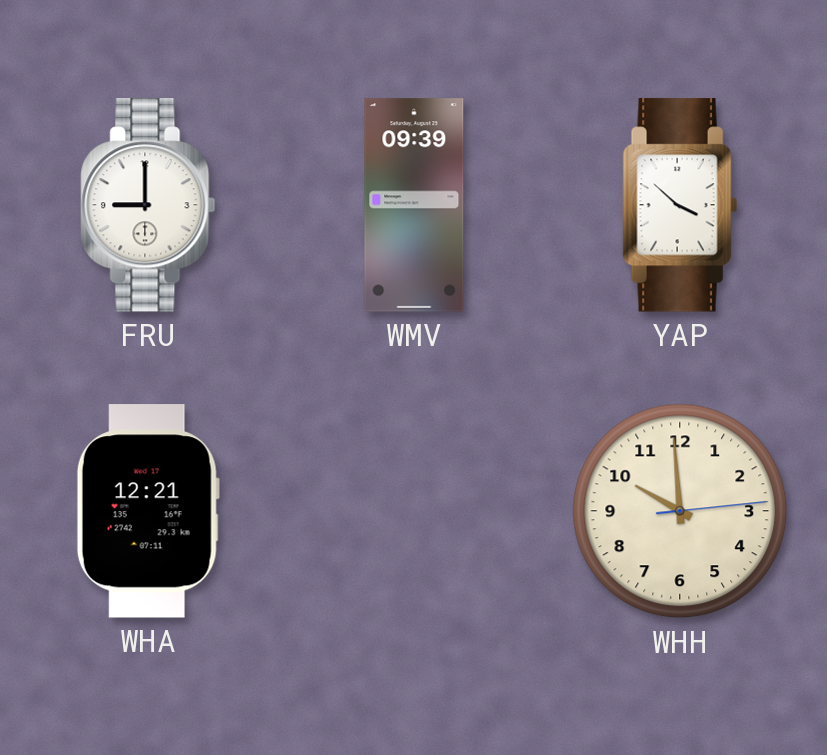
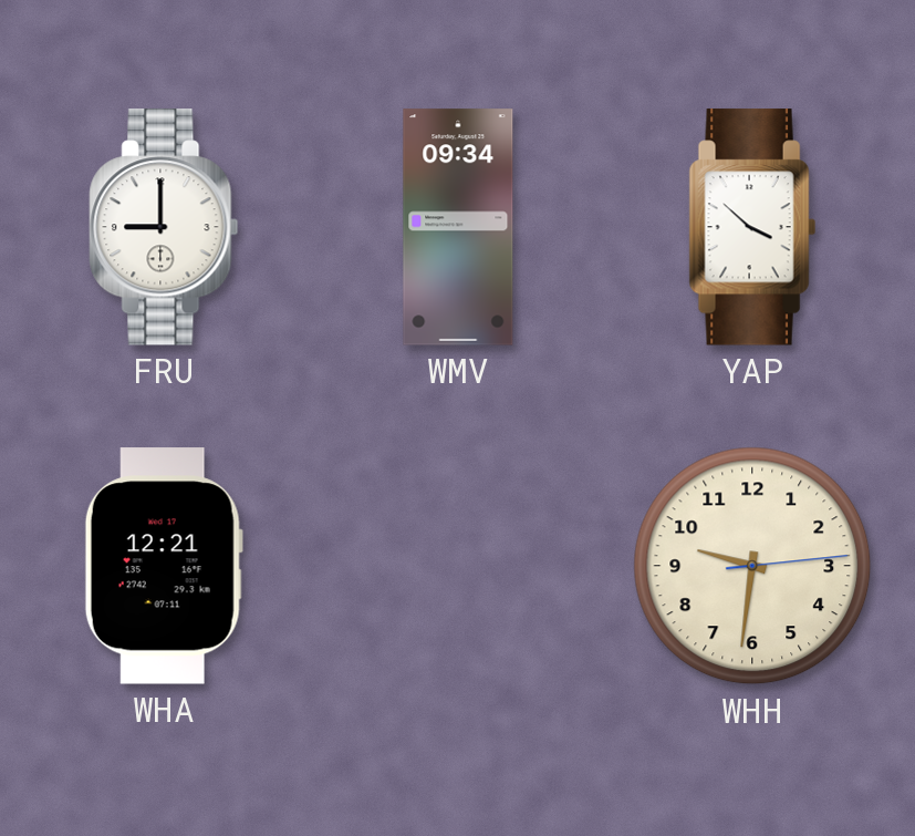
WMV: 09:39 -> 09:34 (458, 227)
WHH: 9:59 -> 9:31 (752, 566)
